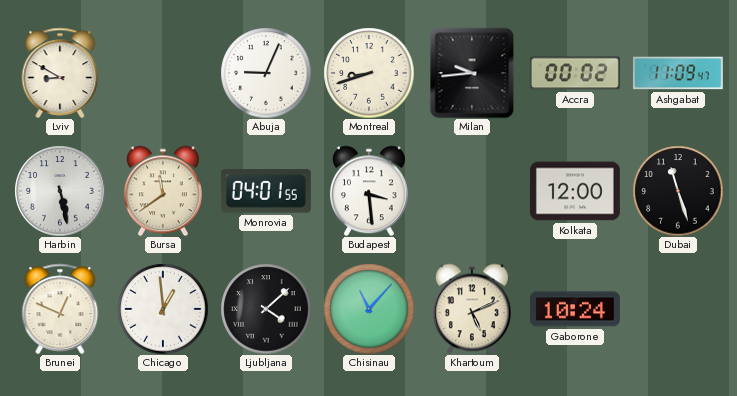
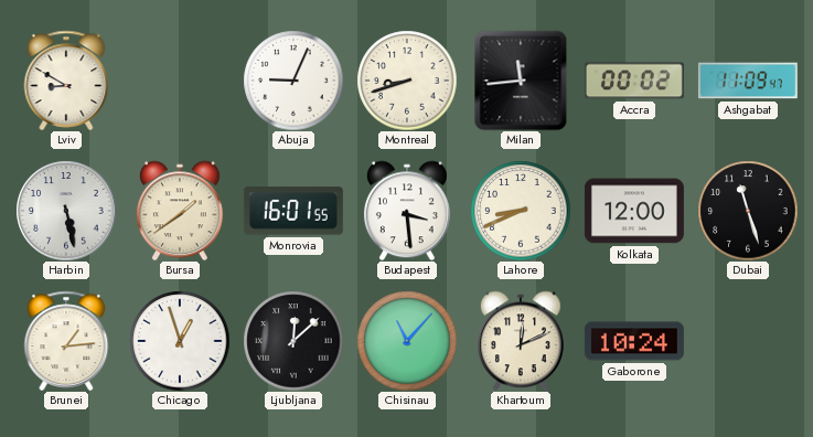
Milan: 9:44 -> 11:44 (521, 81)
Bursa: 11:39 -> 1:39 (180, 211)
Monrovia: 04:01 -> 16:01 (293, 211)
Lahore: none -> 8:41 (521, 211)
Brunei: 12:49 -> 1:14 (66, 341)
Chicago: 12:59 -> 12:57 (180, 341)
Ljubljana: 4:08 -> 12:08 (293, 341)
Khartoum: 5:11 -> 12:11 (521, 341)
